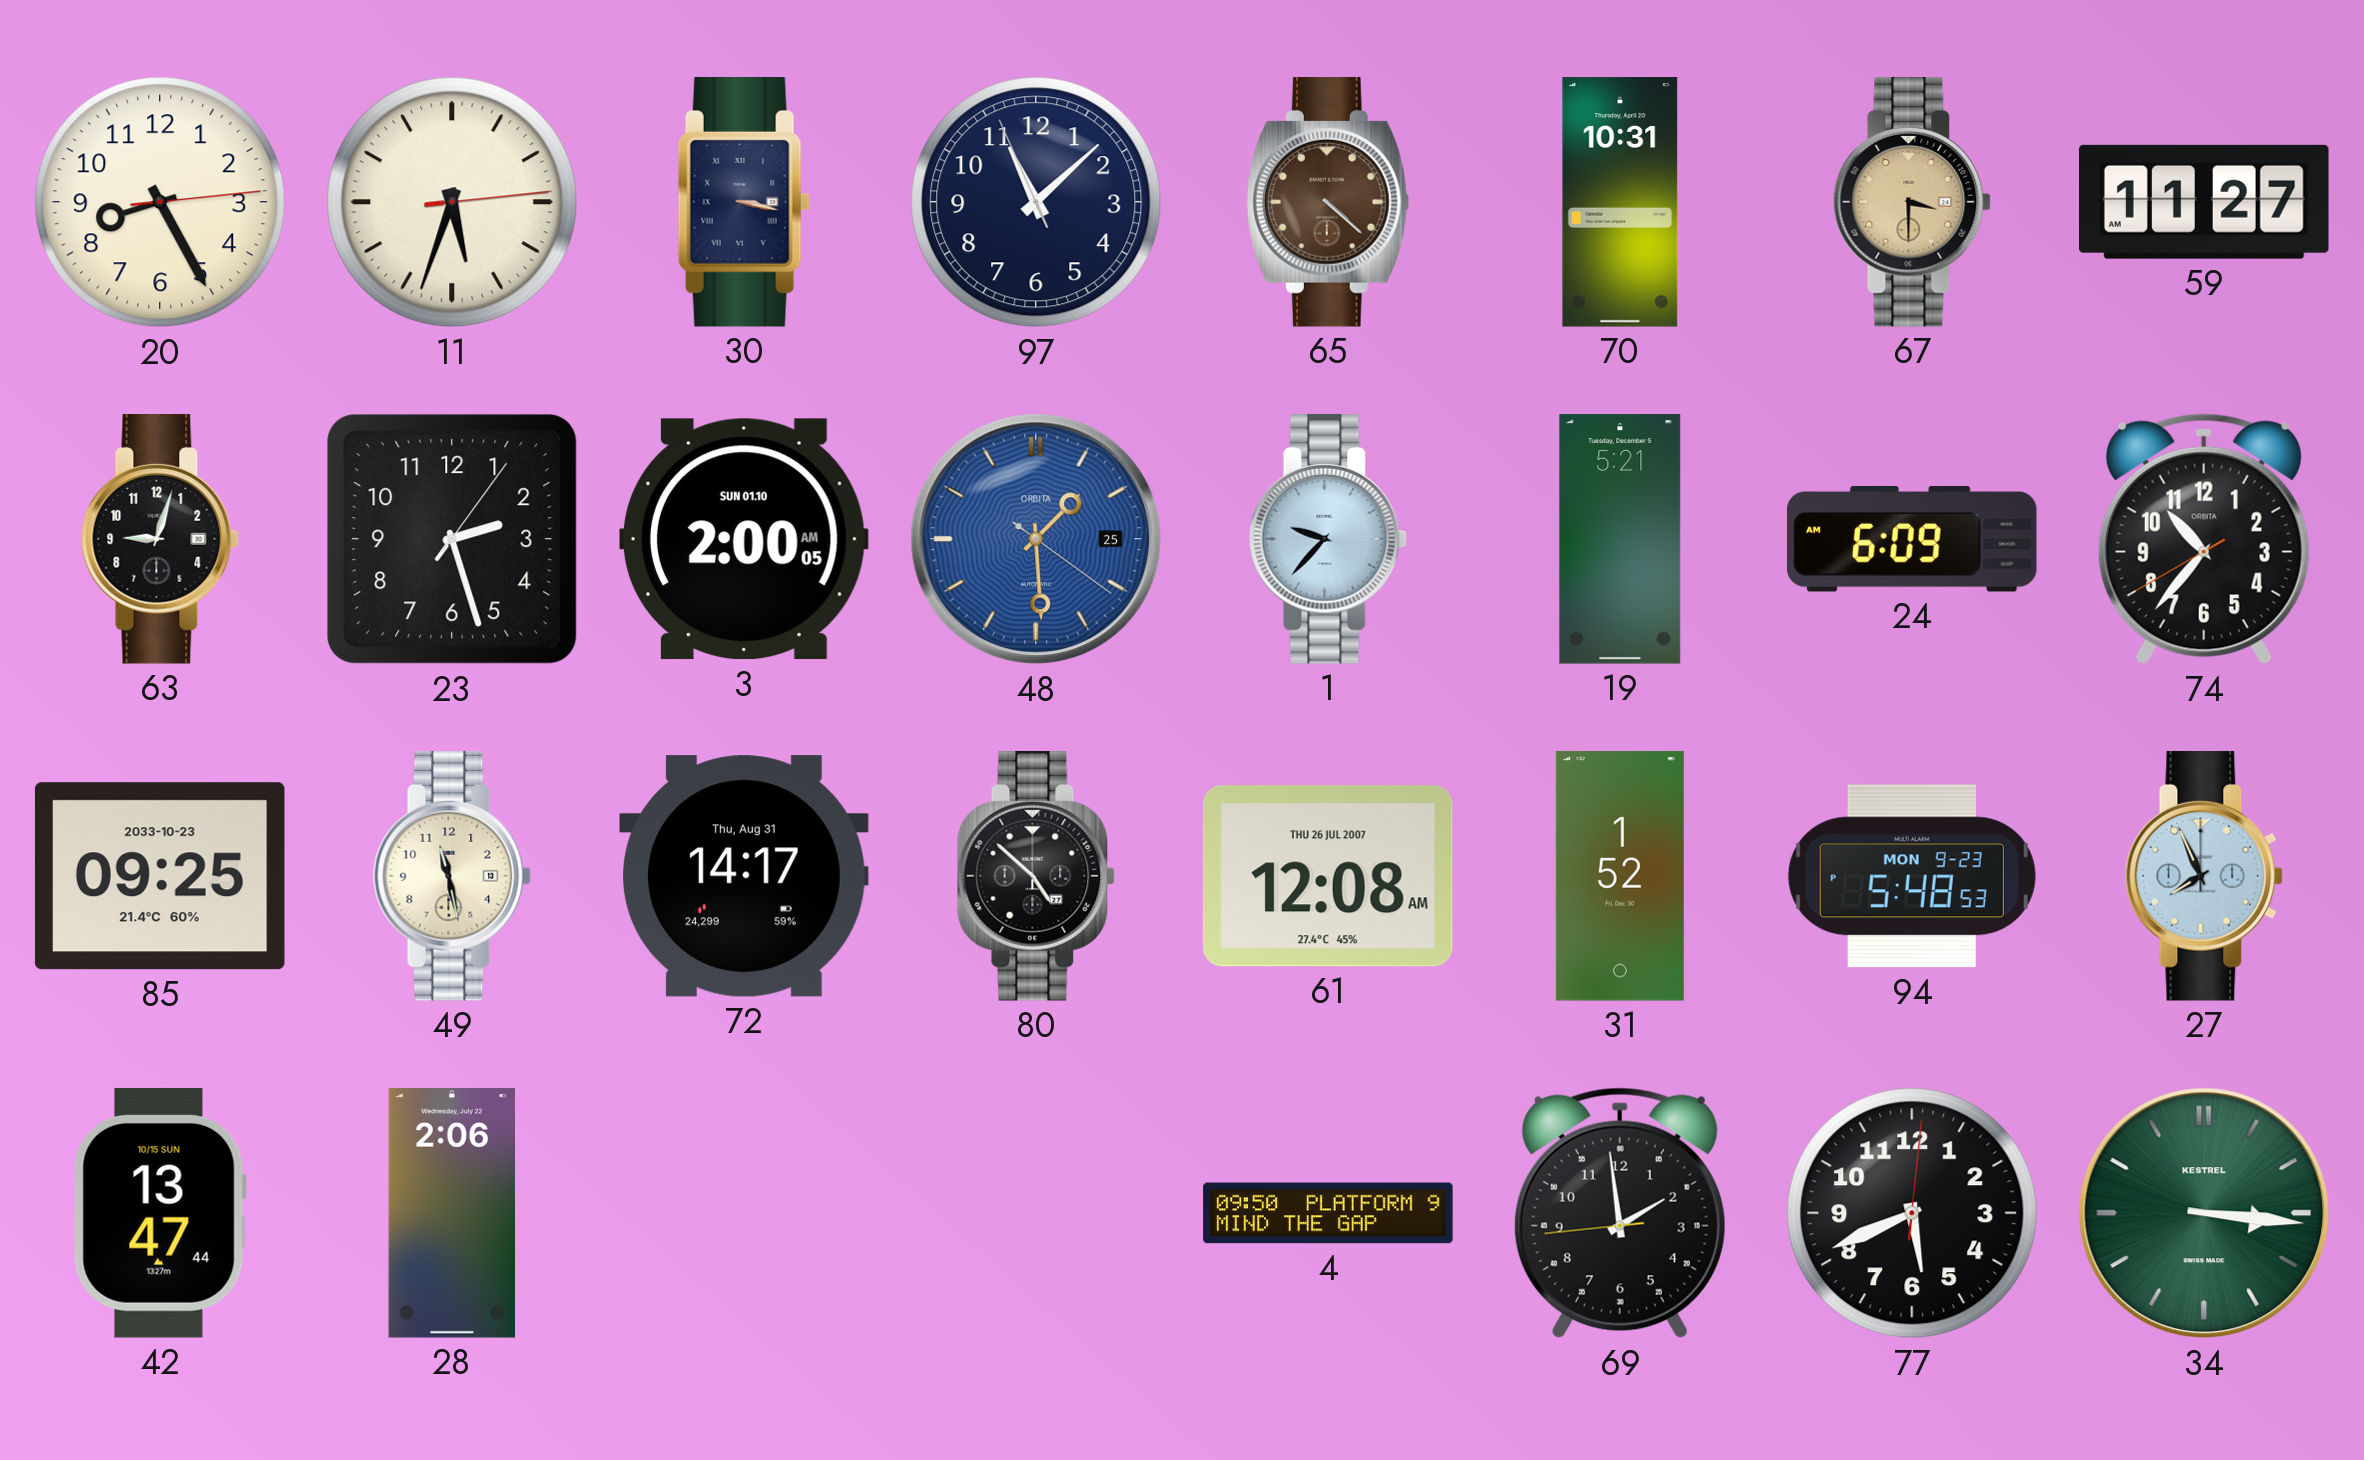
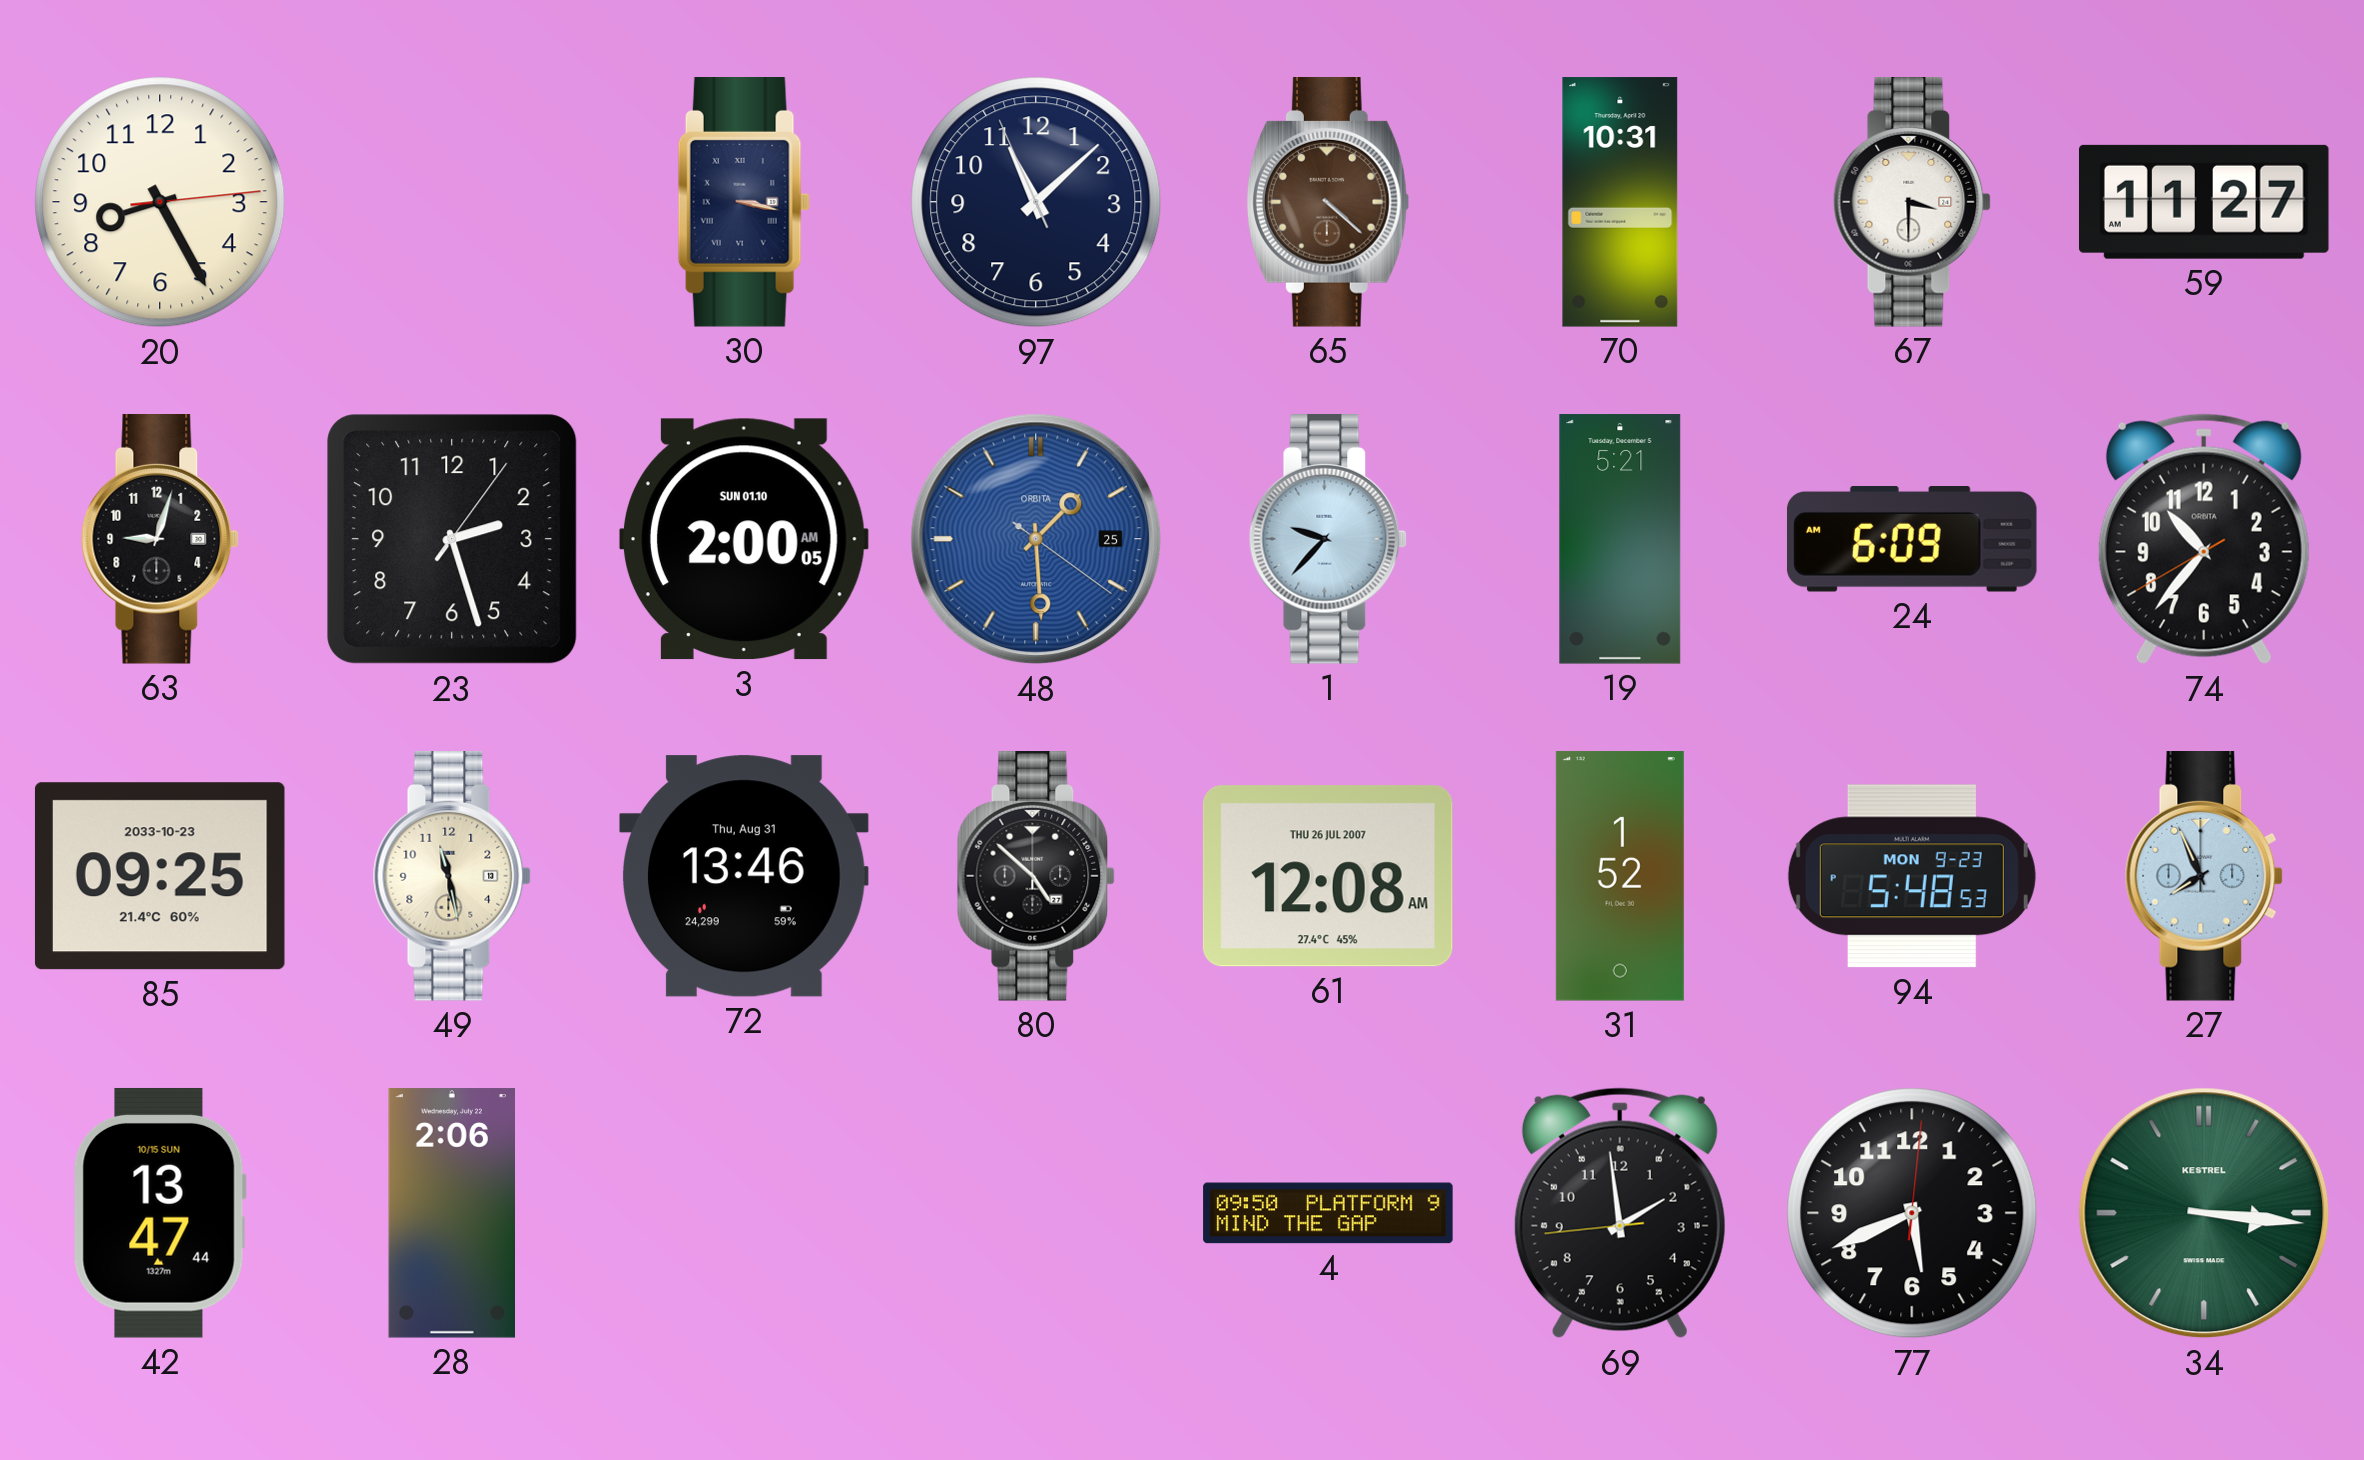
11: 5:33 -> none (452, 202)
67 dial: champagne -> white (1912, 203)
72: 14:17 -> 13:46 (745, 876)
